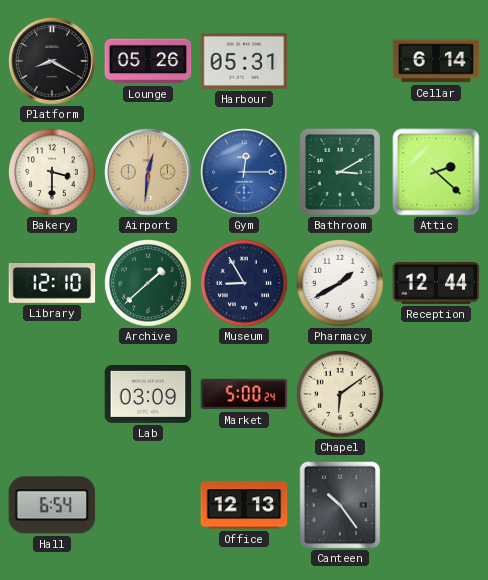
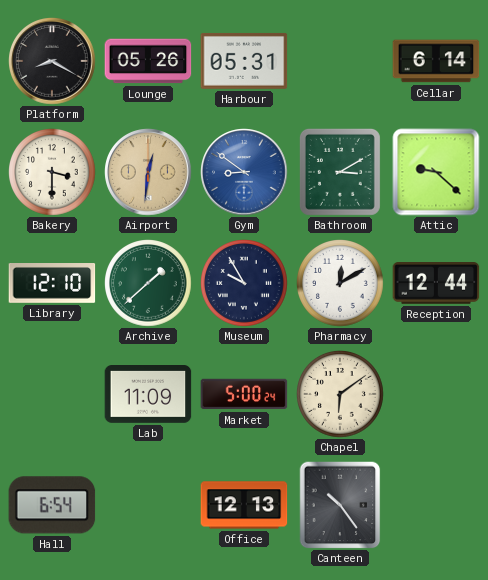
Gym: 12:15 -> 8:51 (244, 172)
Attic: 2:22 -> 9:22 (436, 172)
Museum: 8:55 -> 9:55 (245, 284)
Pharmacy: 1:40 -> 12:10 (341, 284)
Lab: 03:09 -> 11:09 (148, 395)
